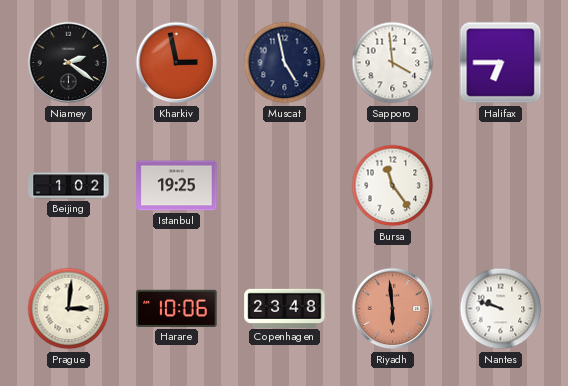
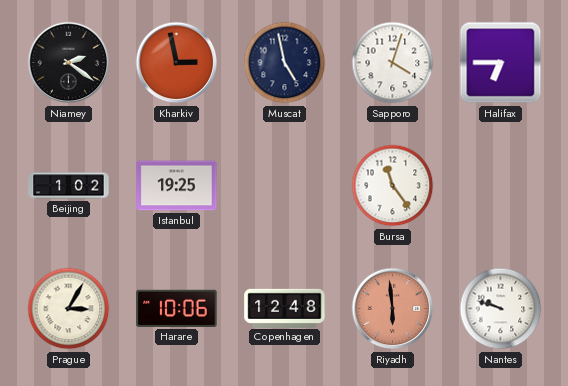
Sapporo: 3:59 -> 4:03 (393, 63)
Prague: 3:01 -> 3:05 (69, 309)
Copenhagen: 23:48 -> 12:48 (285, 308)
